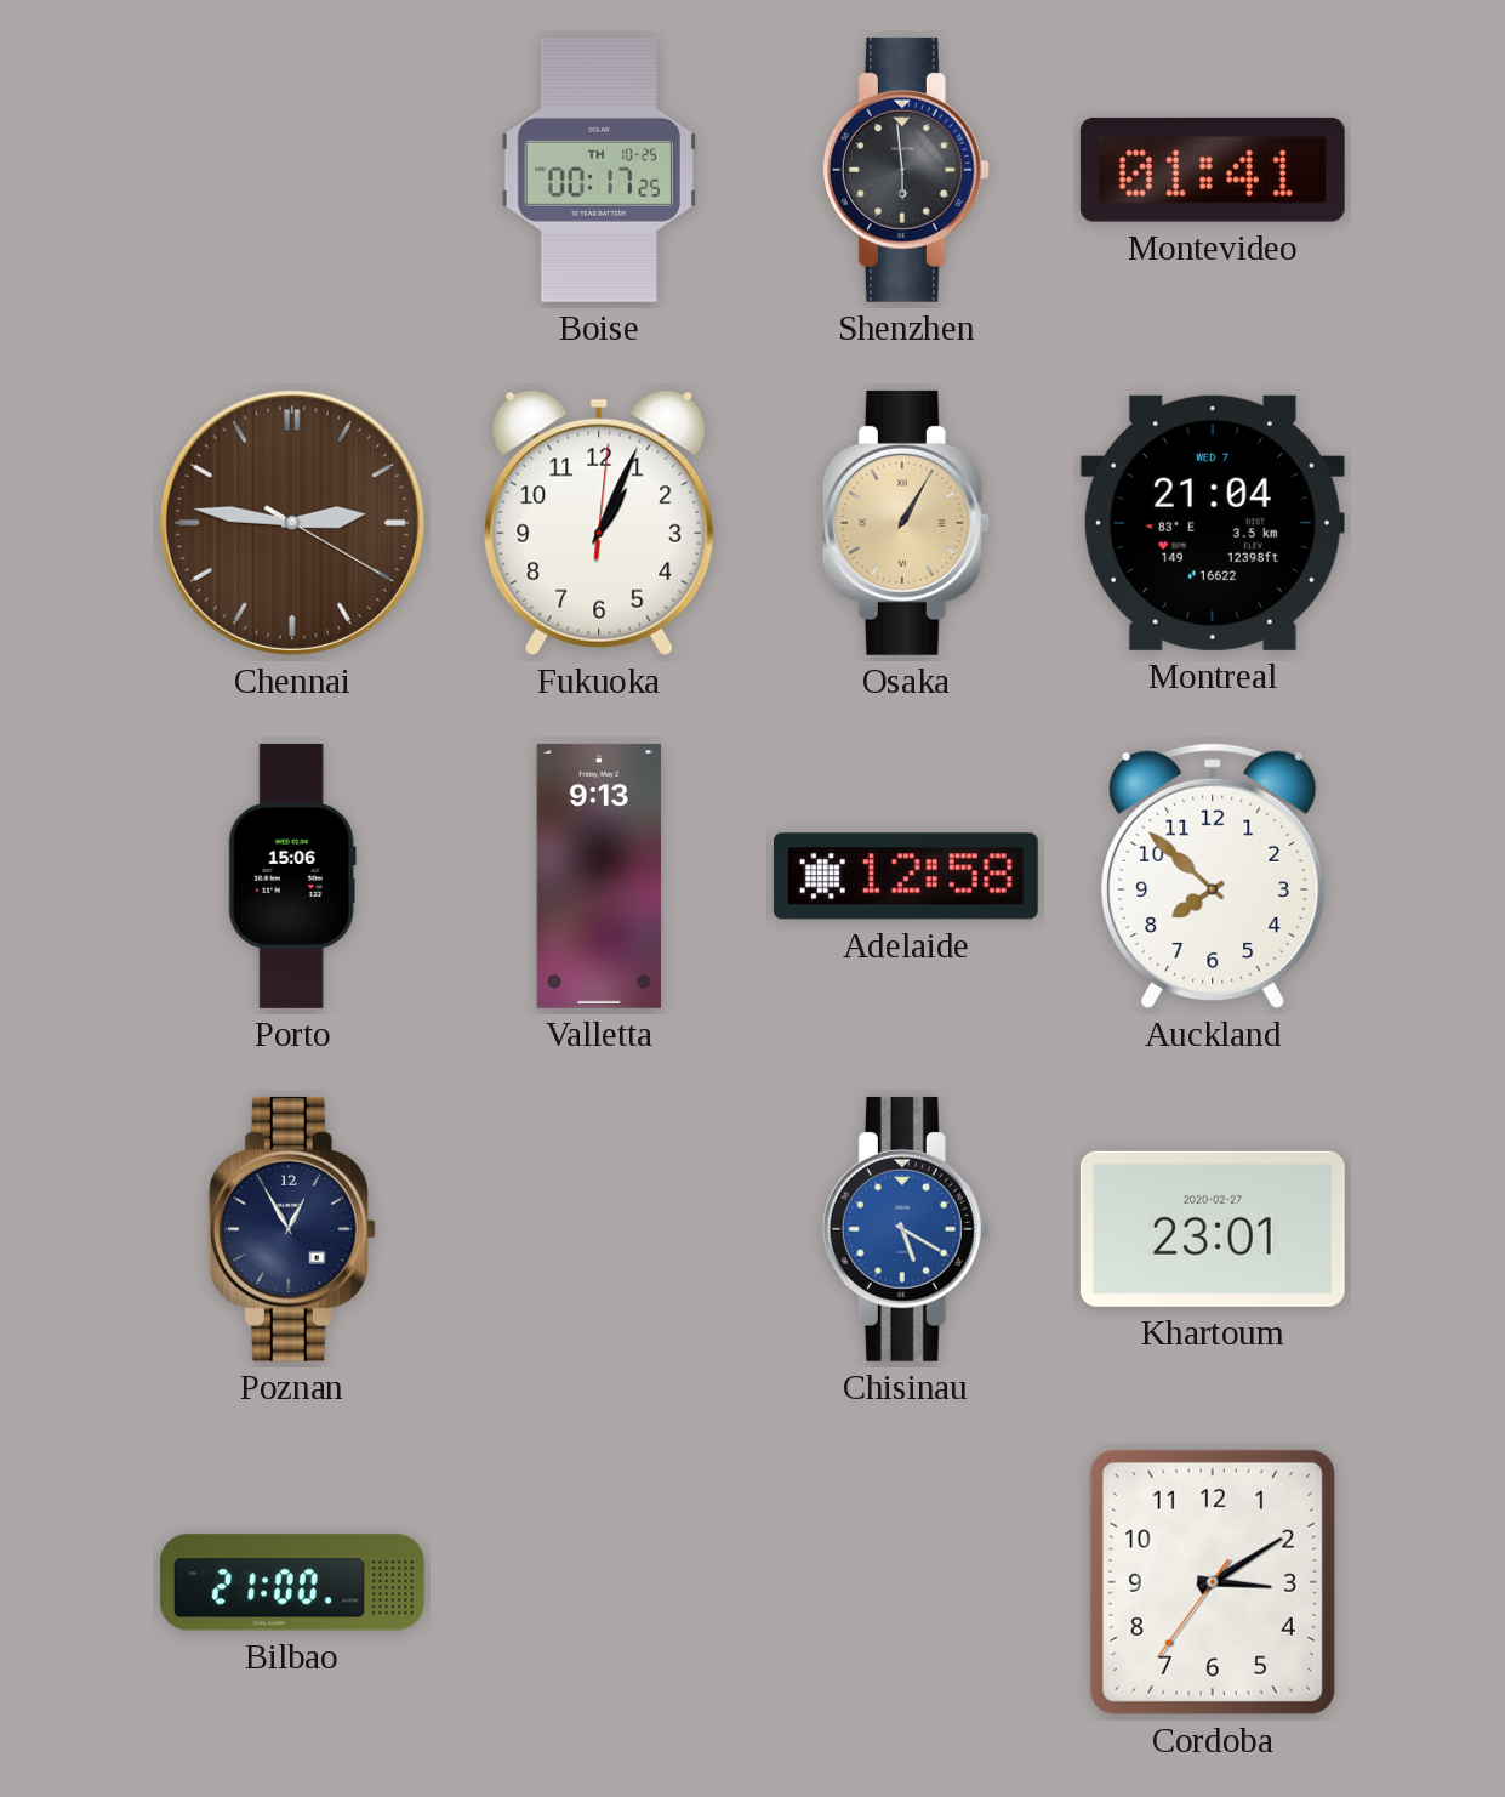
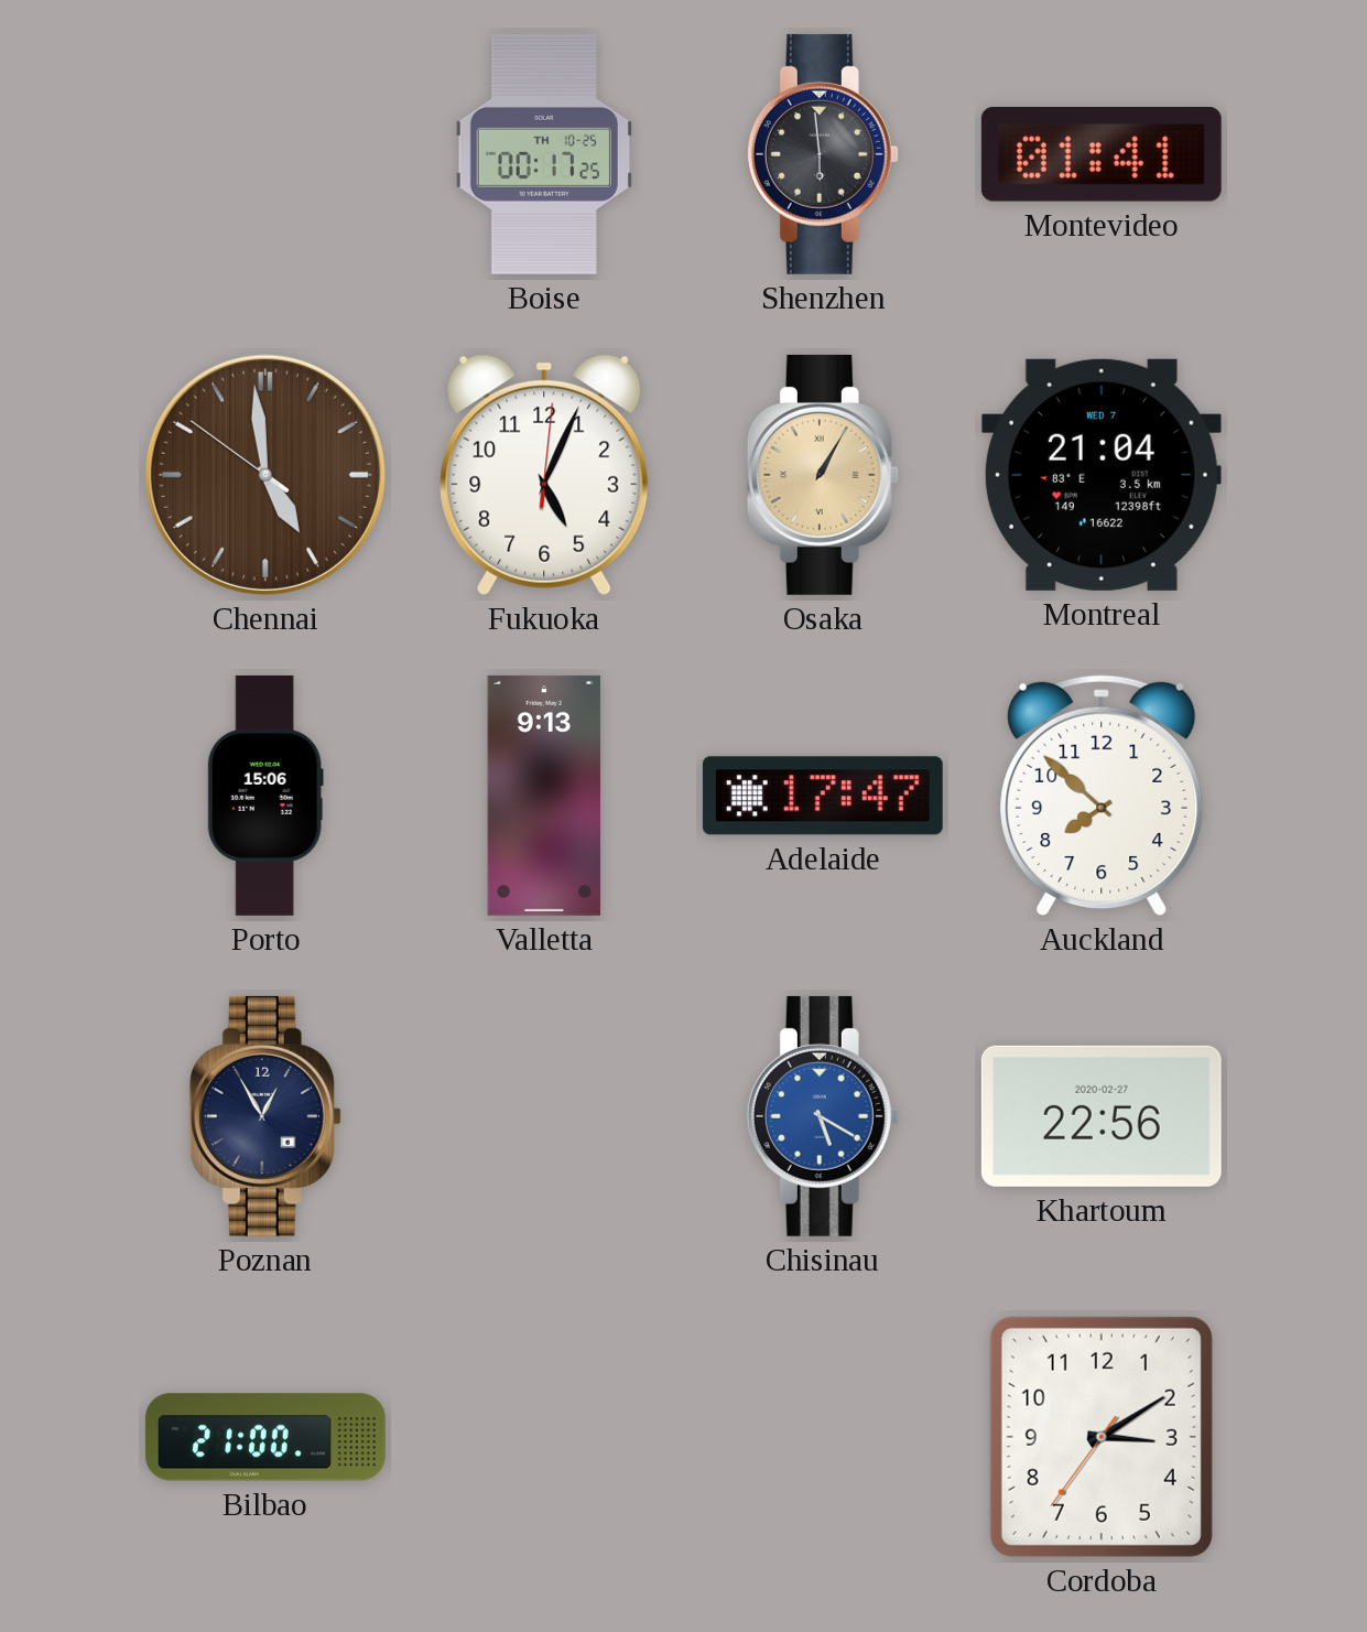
Chennai: 2:46 -> 4:58 (265, 475)
Fukuoka: 1:04 -> 5:04 (544, 475)
Adelaide: 12:58 -> 17:47 (823, 796)
Khartoum: 23:01 -> 22:56 (1102, 1116)
